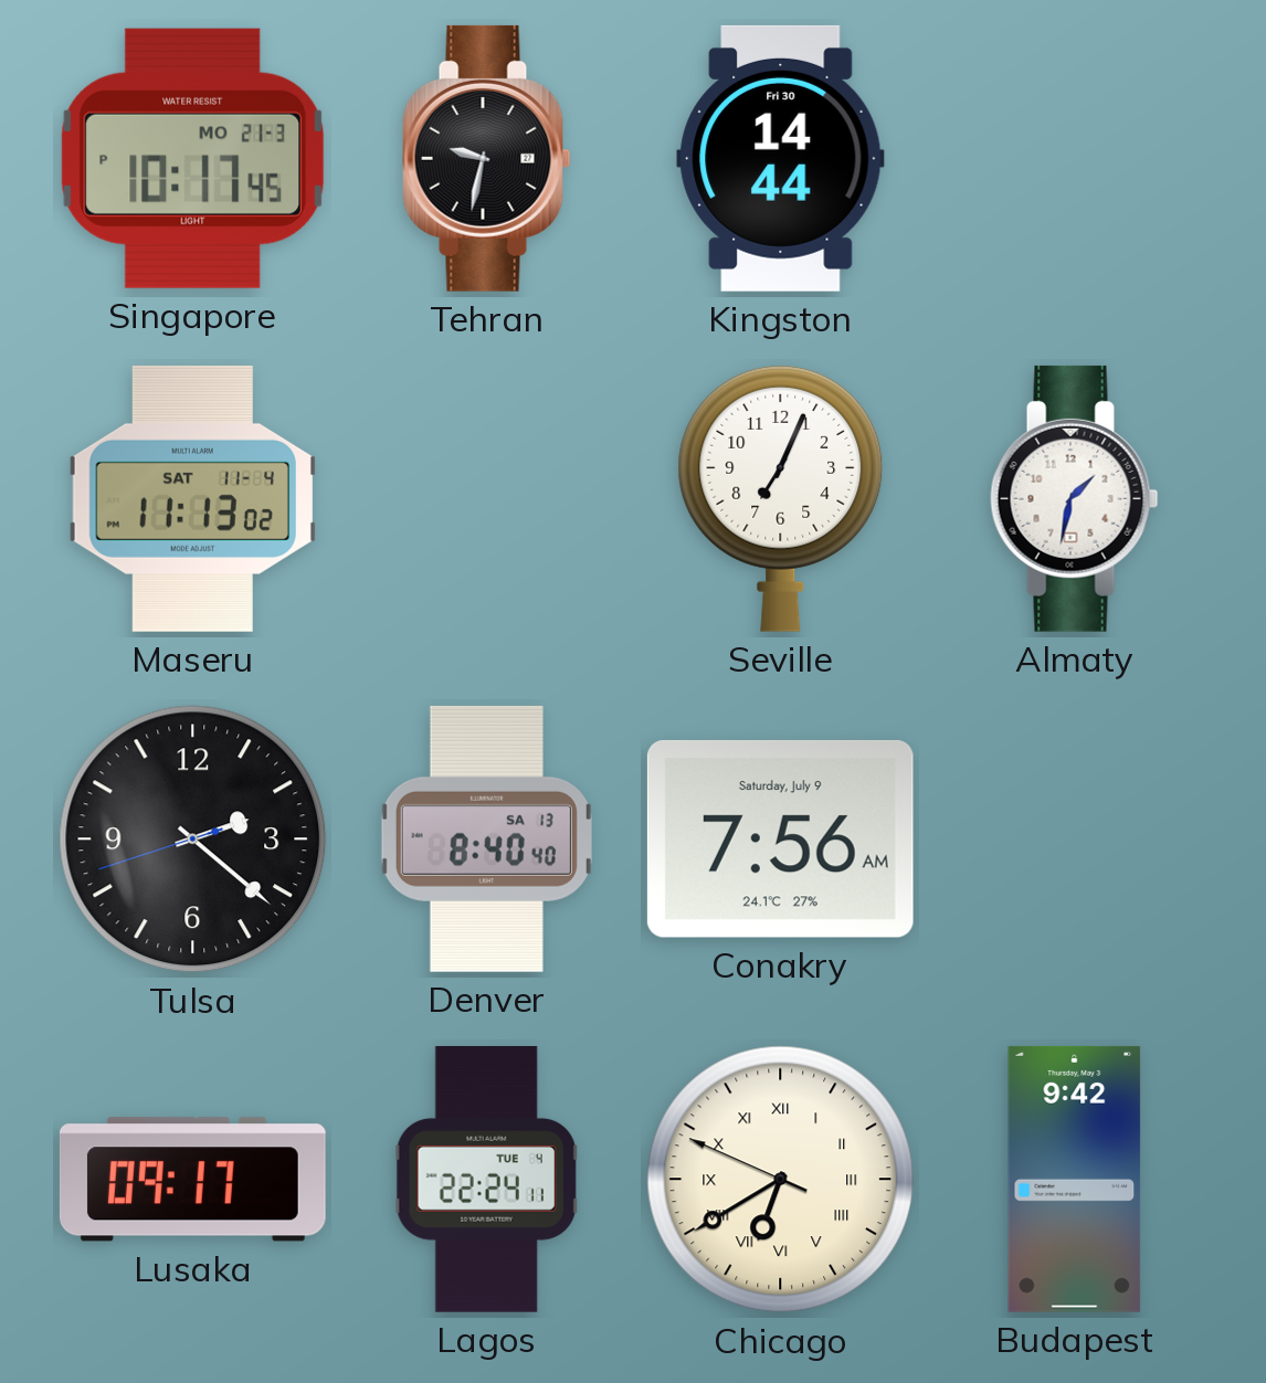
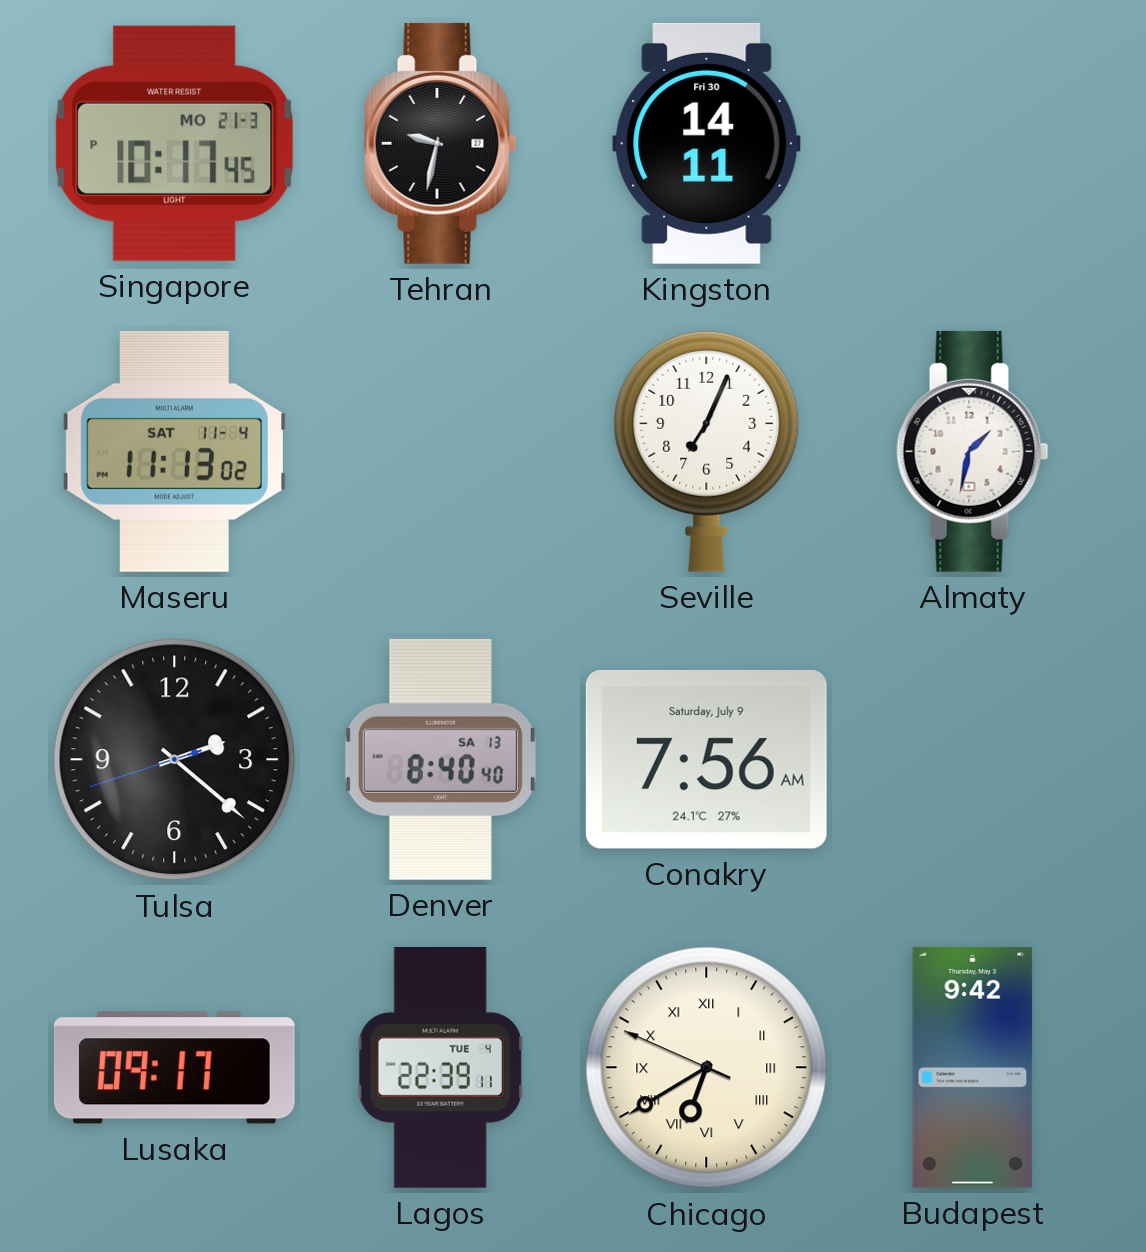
Kingston: 14:44 -> 14:11 (707, 143)
Lagos: 22:24 -> 22:39 (441, 1067)
